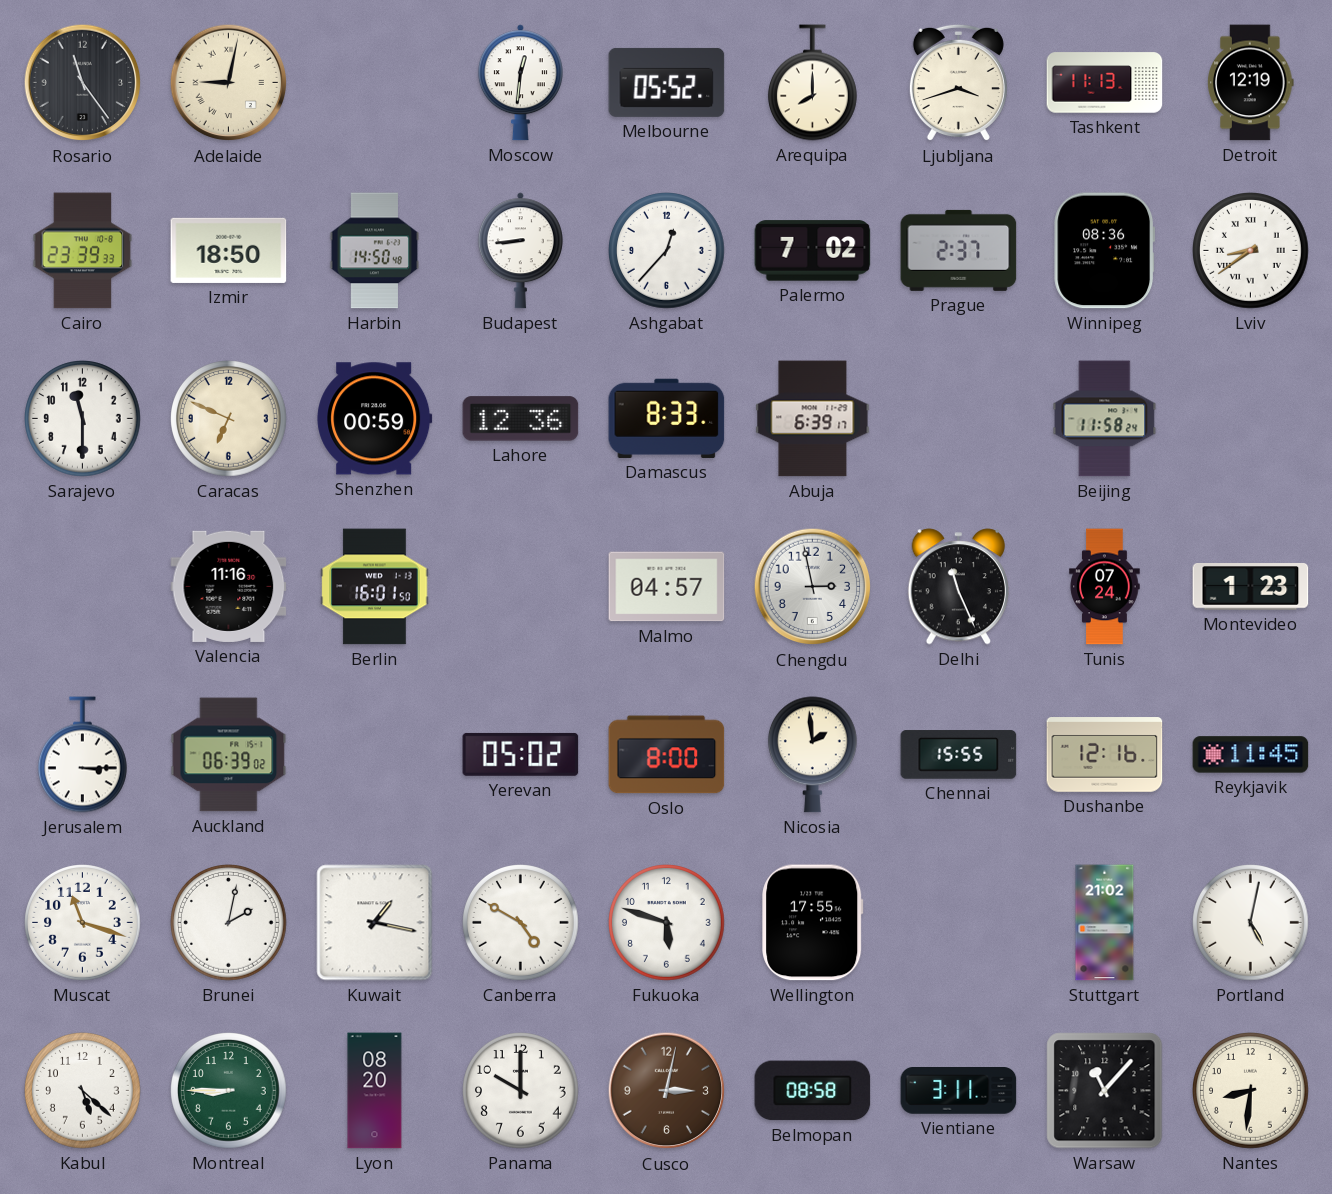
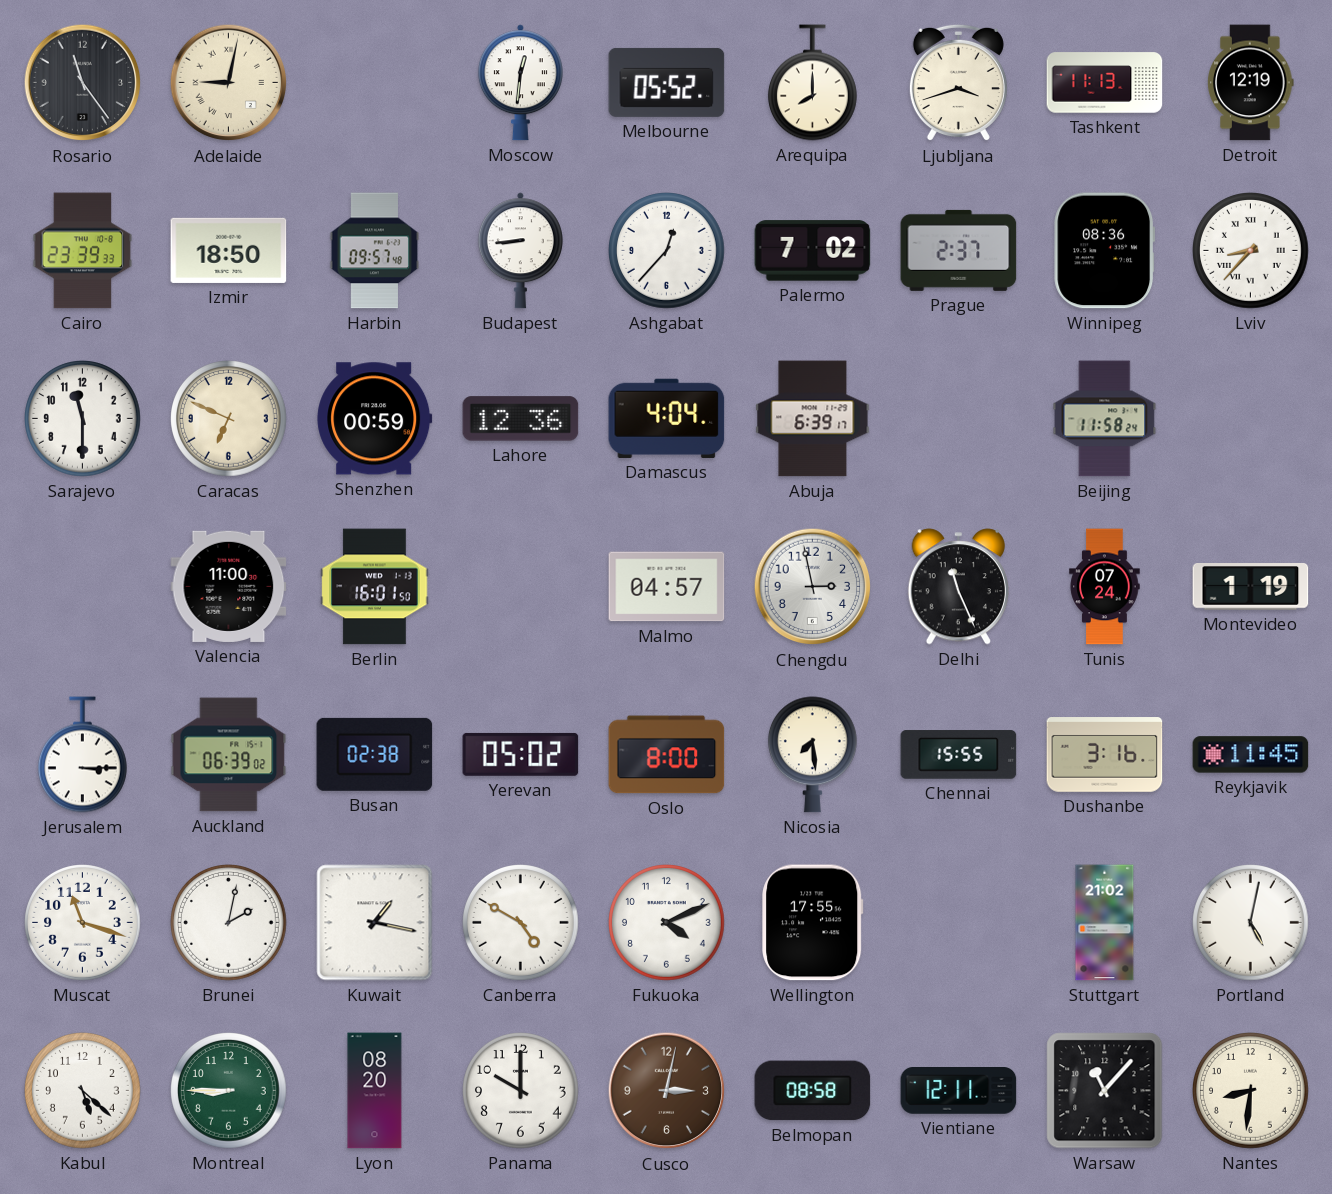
Harbin: 14:50 -> 09:57 (375, 251)
Lviv: 8:39 -> 8:37 (1251, 251)
Damascus: 8:33 -> 4:04 (667, 418)
Valencia: 11:16 -> 11:00 (229, 586)
Montevideo: 1:23 -> 1:19 (1251, 587)
Busan: none -> 02:38 (375, 754)
Nicosia: 1:59 -> 7:29 (812, 755)
Dushanbe: 12:16 -> 3:16 (1105, 755)
Fukuoka: 5:48 -> 4:11 (667, 923)
Vientiane: 3:11 -> 12:11 (959, 1091)
